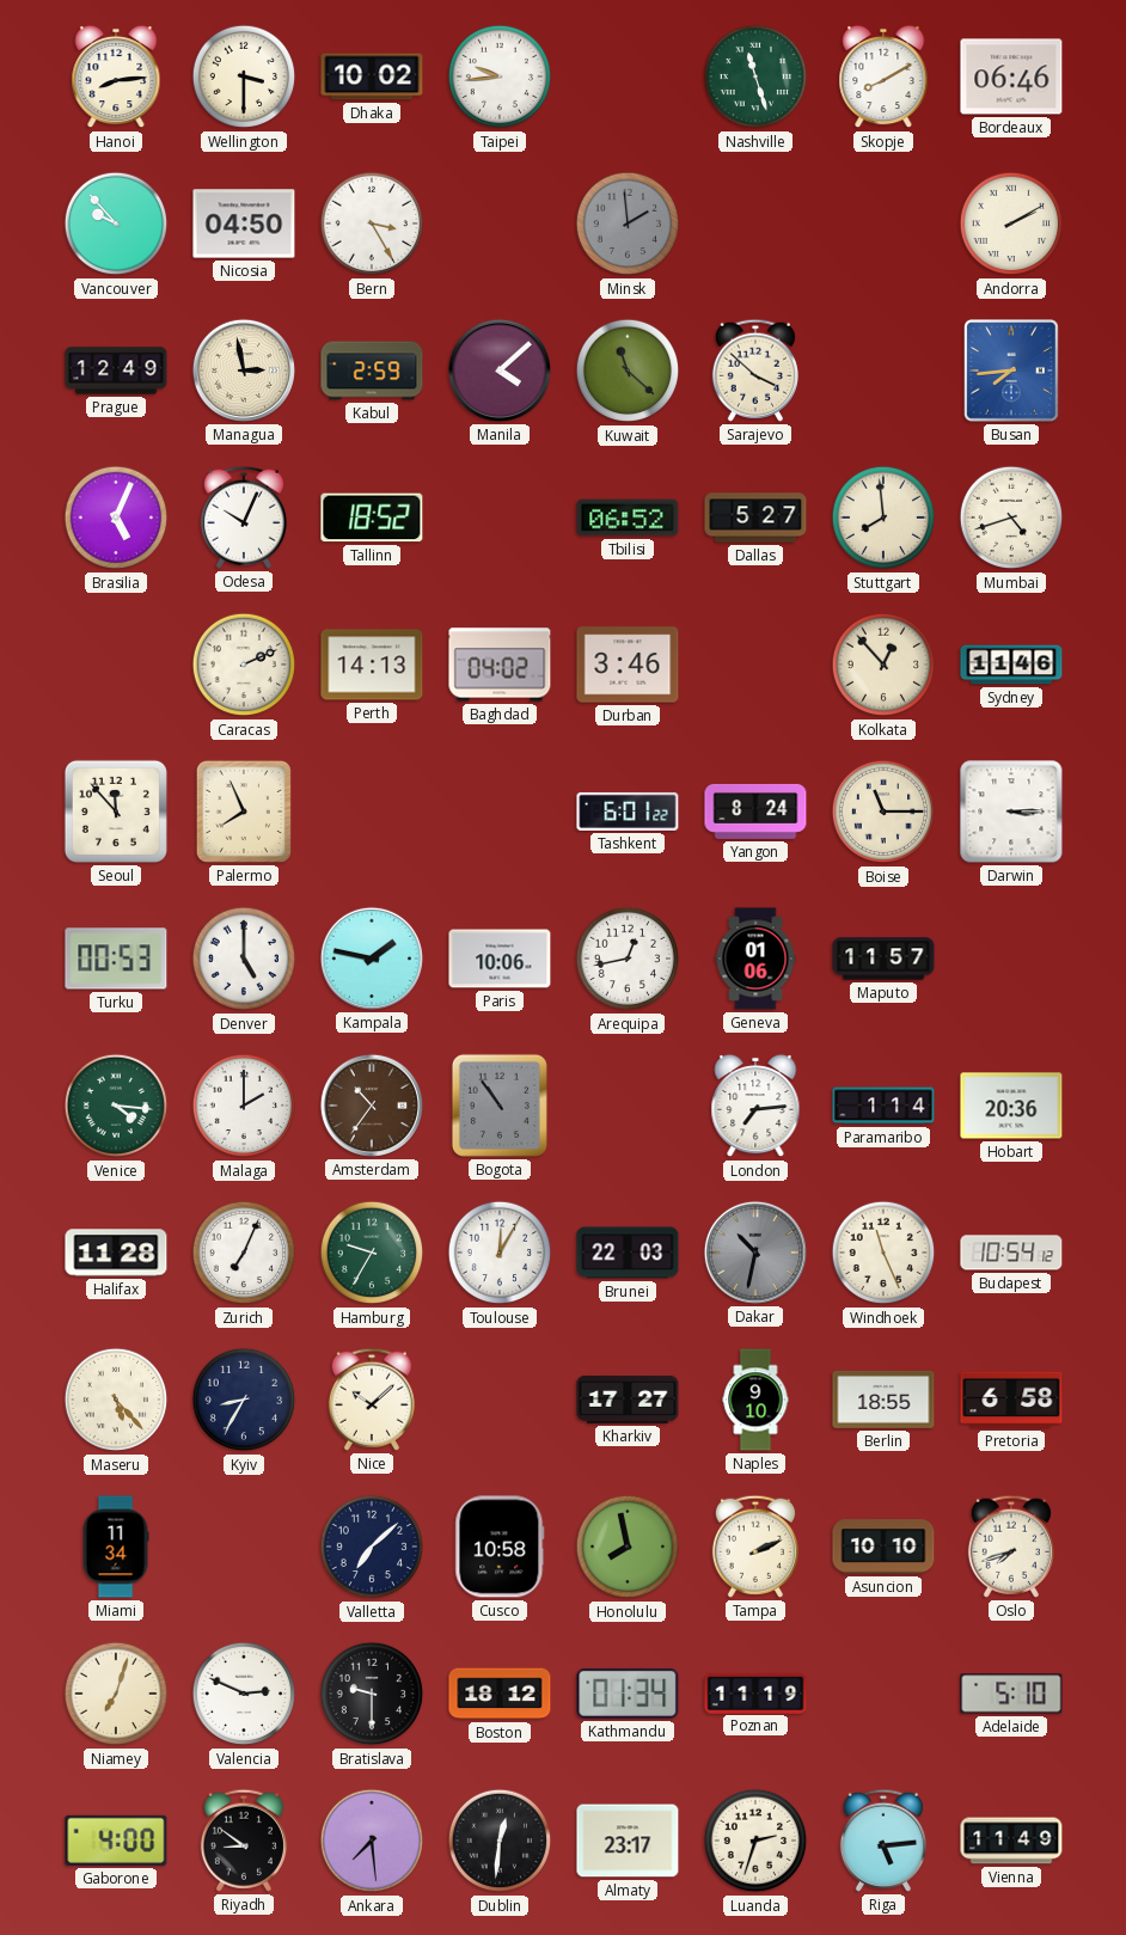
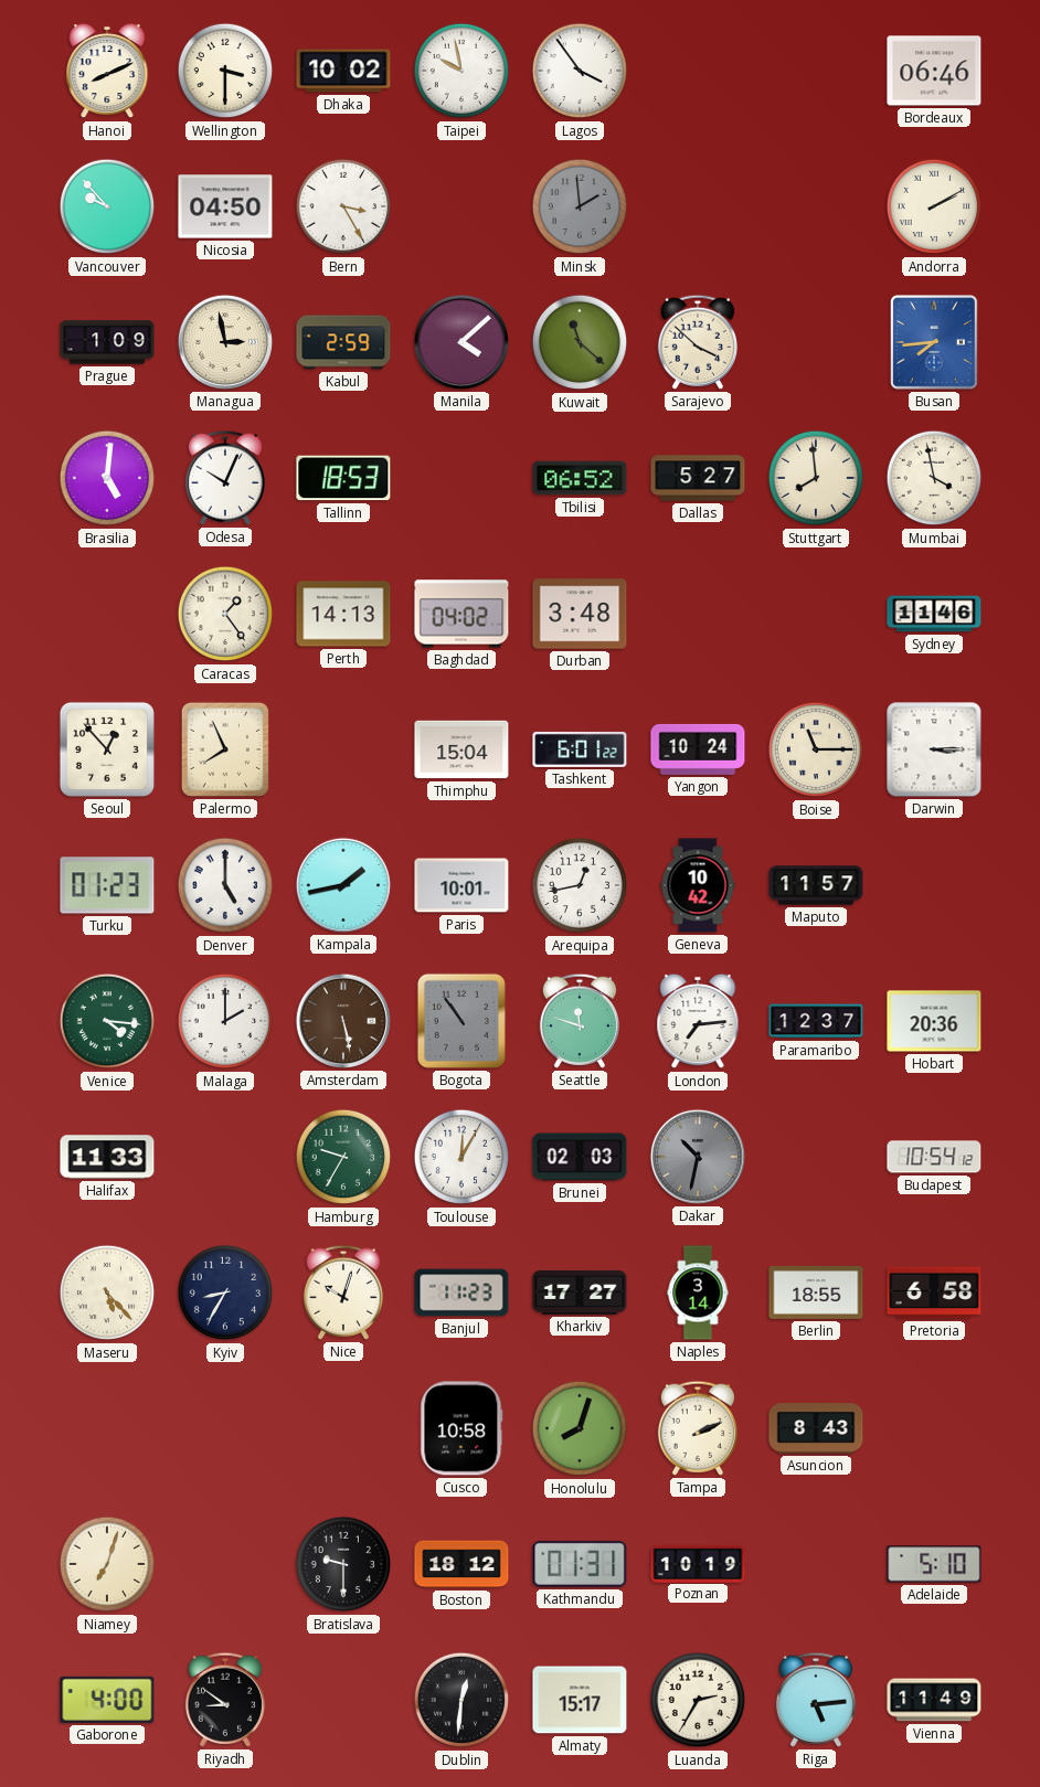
Hanoi: 8:14 -> 8:11 (107, 71)
Taipei: 9:44 -> 9:58 (461, 71)
Lagos: none -> 3:54 (580, 71)
Nashville: 11:27 -> none (755, 76)
Skopje: 8:10 -> none (883, 76)
Prague: 12:49 -> 1:09 (107, 342)
Brasilia: 5:04 -> 5:01 (107, 478)
Tallinn: 18:52 -> 18:53 (343, 478)
Mumbai: 4:42 -> 3:58 (934, 478)
Caracas: 2:11 -> 1:24 (225, 614)
Durban: 3:46 -> 3:48 (580, 614)
Kolkata: 12:53 -> none (883, 665)
Seoul: 11:53 -> 12:53 (107, 749)
Thimphu: none -> 15:04 (461, 749)
Yangon: 8:24 -> 10:24 (698, 749)
Turku: 00:53 -> 01:23 (107, 885)
Kampala: 1:47 -> 1:43 (343, 885)
Paris: 10:06 -> 10:01 (461, 885)
Geneva: 01:06 -> 10:42 (698, 885)
Amsterdam: 10:36 -> 5:28 (343, 1021)
Seattle: none -> 11:48 (580, 1021)
Paramaribo: 1:14 -> 12:37 (816, 1021)
Halifax: 11:28 -> 11:33 (107, 1157)
Zurich: 7:04 -> none (244, 1253)
Brunei: 22:03 -> 02:03 (580, 1157)
Windhoek: 11:26 -> none (883, 1253)
Nice: 10:08 -> 10:03 (343, 1293)
Banjul: none -> 11:23 (461, 1293)
Naples: 9:10 -> 3:14 (698, 1293)
Miami: 11:34 -> none (116, 1547)
Valletta: 7:08 -> none (372, 1547)
Honolulu: 7:58 -> 8:03 (580, 1428)
Asuncion: 10:10 -> 8:43 (816, 1428)
Oslo: 7:42 -> none (1011, 1547)
Valencia: 2:49 -> none (244, 1694)
Kathmandu: 01:34 -> 01:31 (580, 1564)
Poznan: 11:19 -> 10:19 (698, 1563)
Ankara: 7:29 -> none (372, 1841)
Almaty: 23:17 -> 15:17 (580, 1700)
Luanda: 2:33 -> 2:35 (698, 1700)
